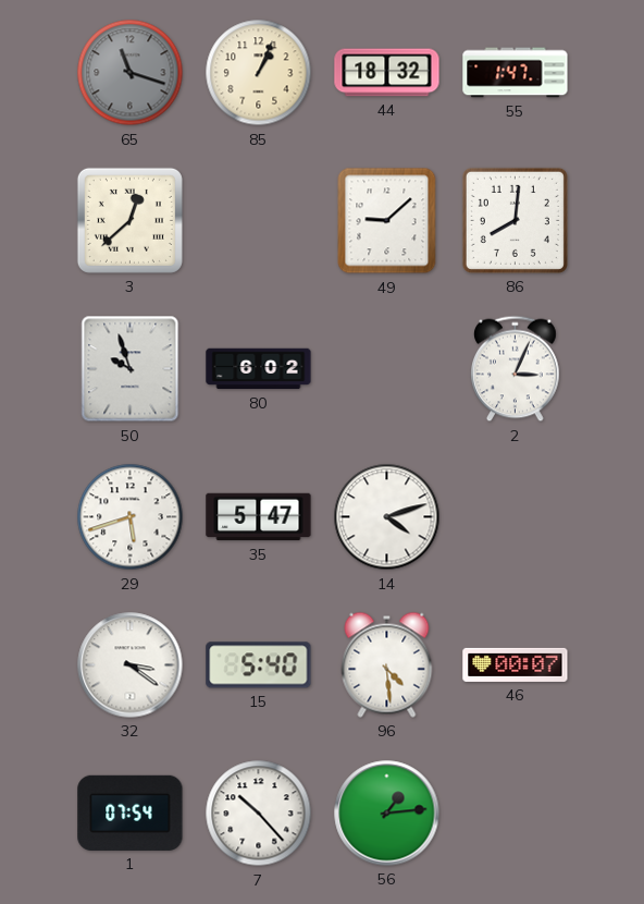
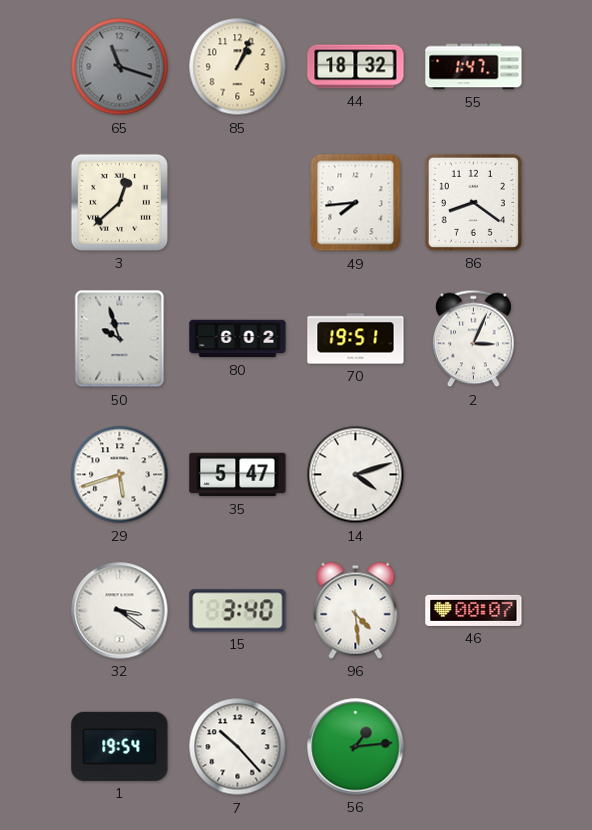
49: 9:08 -> 7:44 (356, 203)
86: 8:01 -> 8:21 (473, 202)
70: none -> 19:51 (356, 339)
15: 5:40 -> 3:40 (238, 611)
1: 07:54 -> 19:54 (120, 746)
